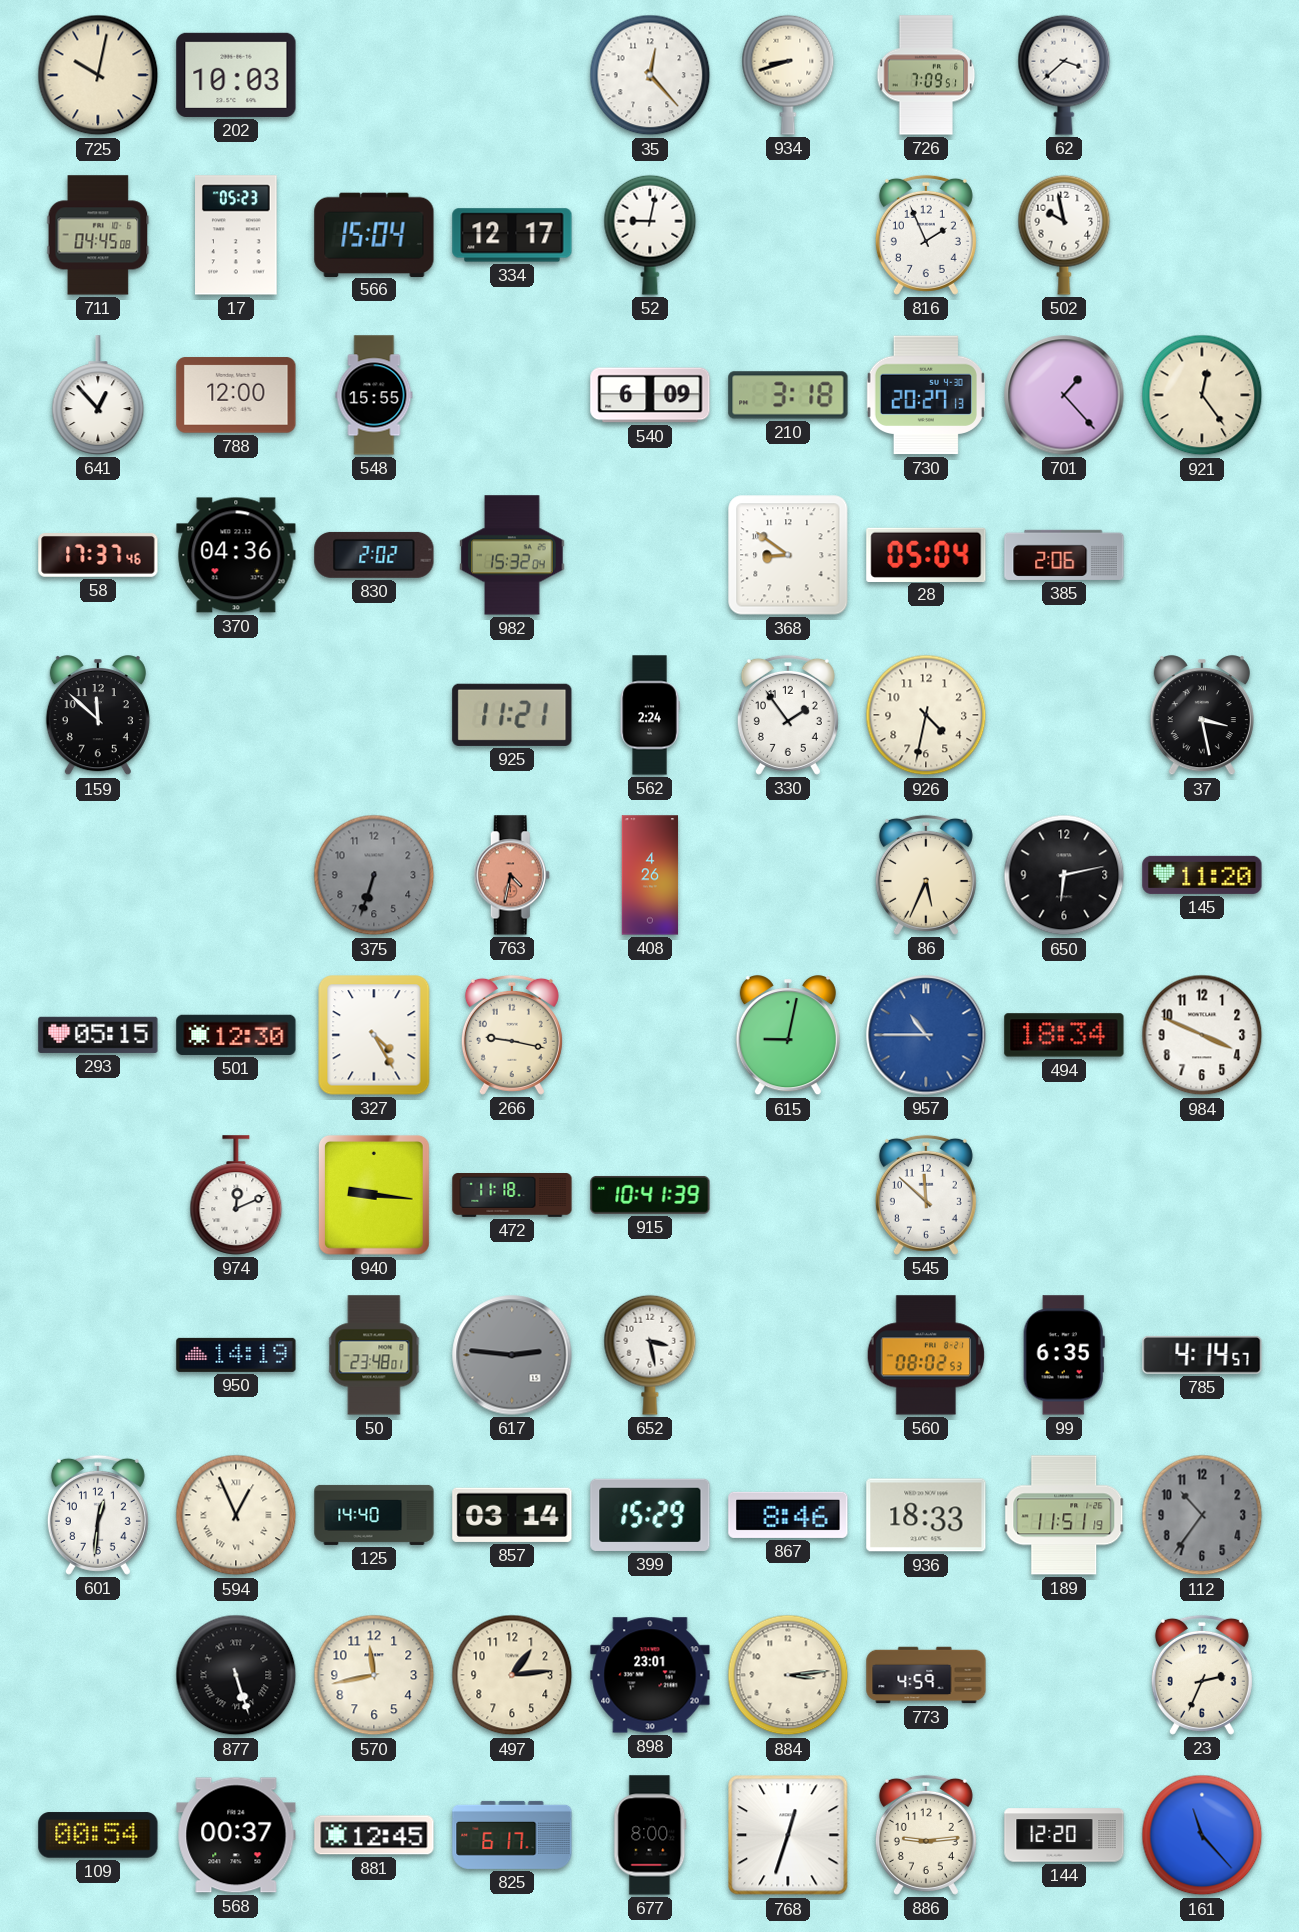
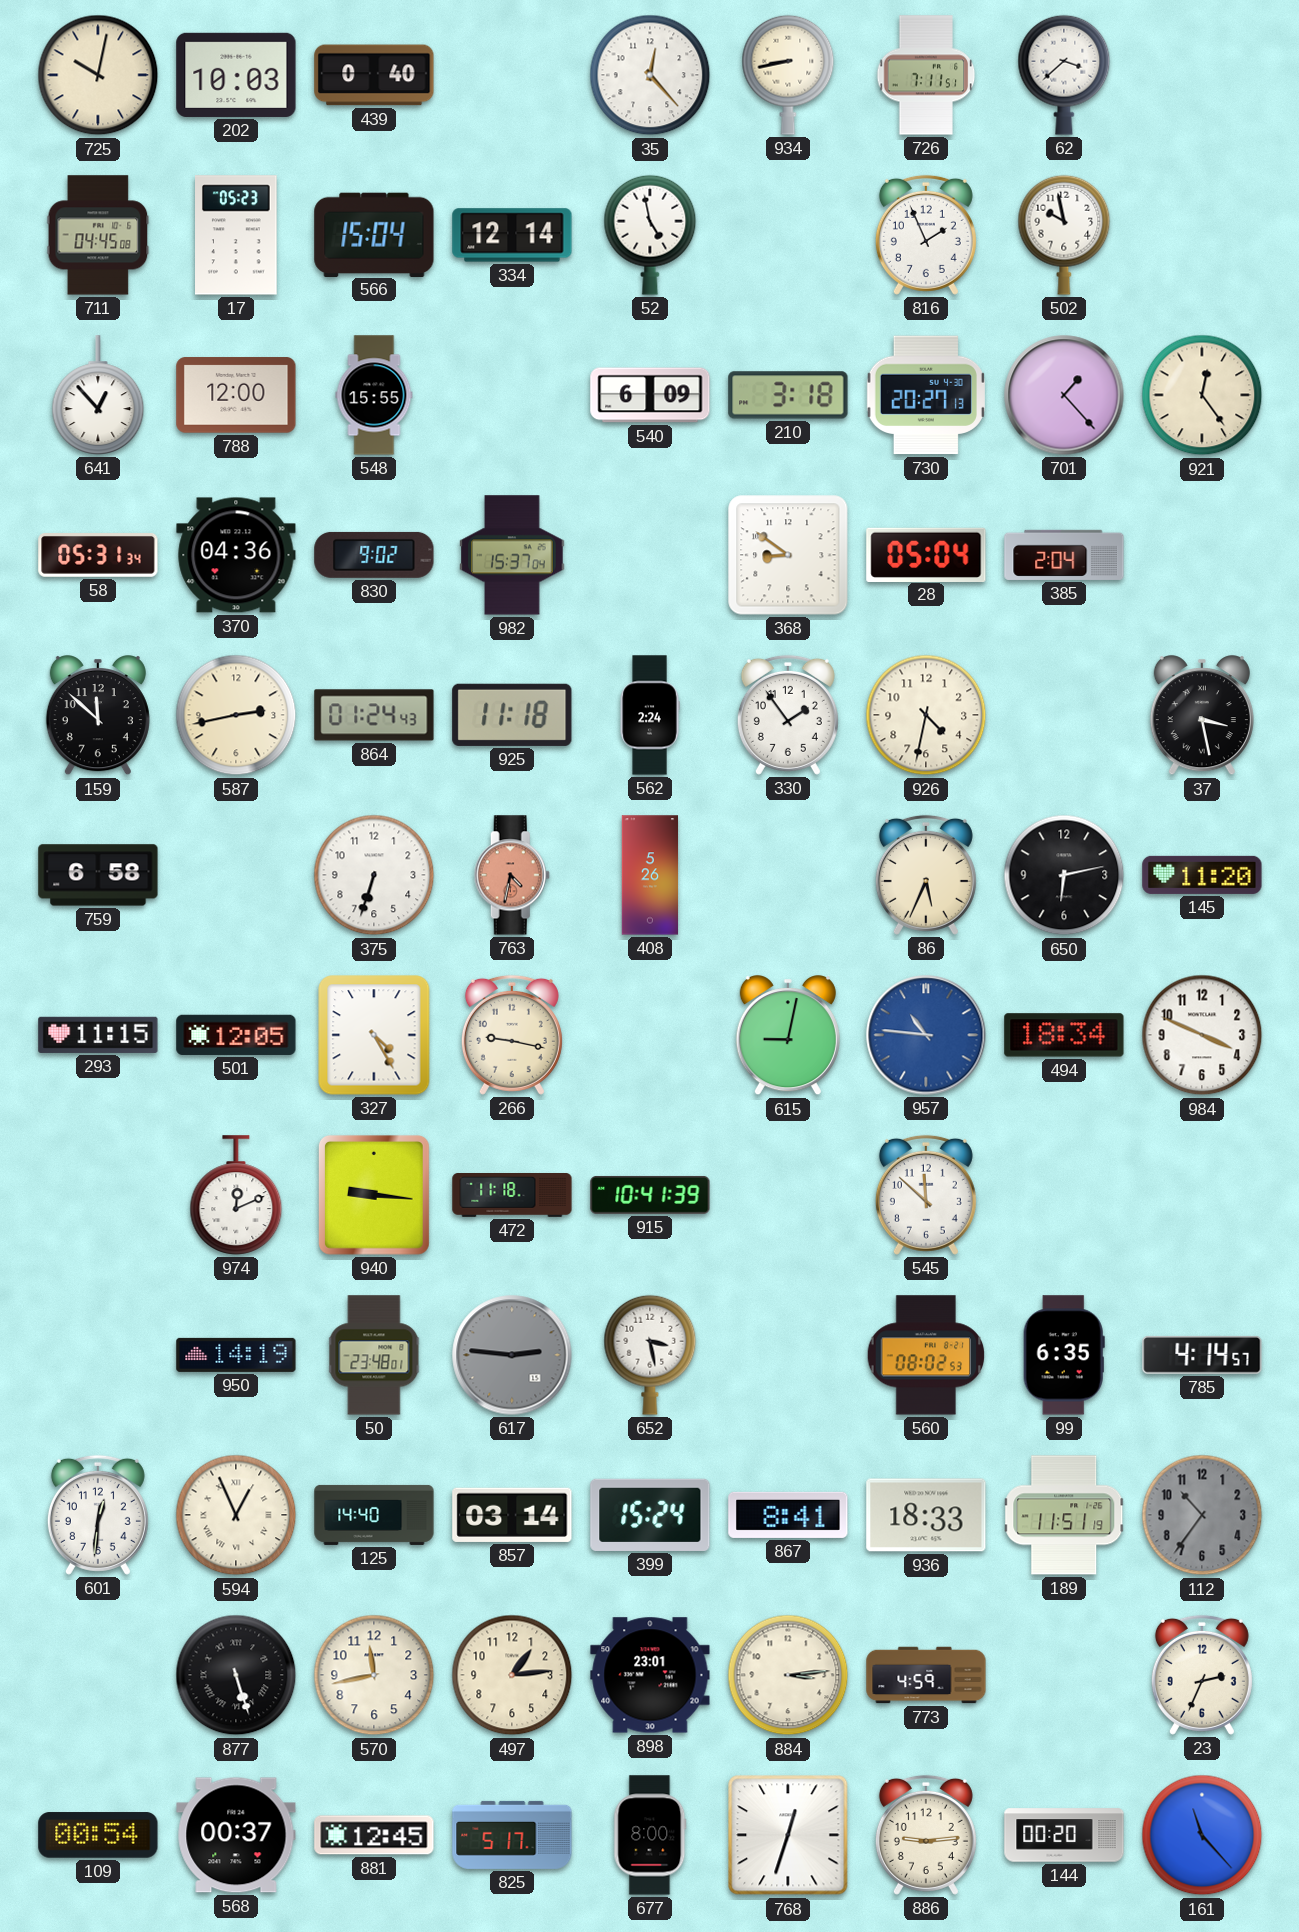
439: none -> 0:40 (374, 75)
934: 8:42 -> 8:43 (788, 75)
726: 7:09 -> 7:11 (926, 75)
334: 12:17 -> 12:14 (512, 235)
52: 9:02 -> 4:58 (650, 235)
58: 17:37 -> 05:31 (98, 556)
830: 2:02 -> 9:02 (374, 555)
982: 15:32 -> 15:37 (512, 555)
385: 2:06 -> 2:04 (1064, 555)
587: none -> 2:43 (236, 715)
864: none -> 01:24 (374, 715)
925: 11:21 -> 11:18 (512, 715)
759: none -> 6:58 (98, 875)
375 dial: grey -> white (374, 875)
408: 4:26 -> 5:26 (650, 875)
293: 05:15 -> 11:15 (98, 1035)
501: 12:30 -> 12:05 (236, 1035)
957: 10:45 -> 10:46 (926, 1035)
399: 15:29 -> 15:24 (650, 1515)
867: 8:46 -> 8:41 (788, 1515)
825: 6:17 -> 5:17 (512, 1835)
144: 12:20 -> 00:20 (1064, 1835)
